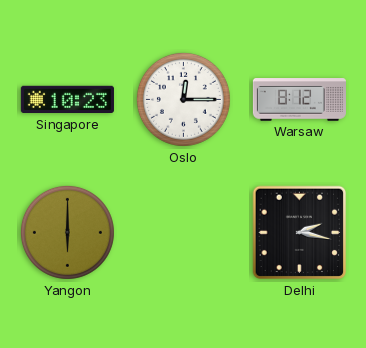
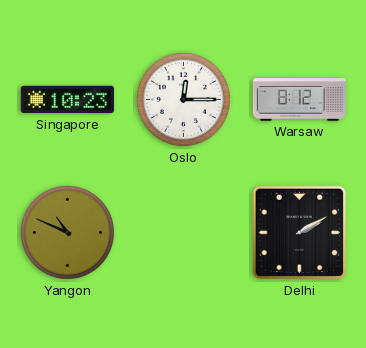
Yangon: 6:00 -> 10:49 (67, 232)
Delhi: 2:17 -> 2:10 (300, 233)
